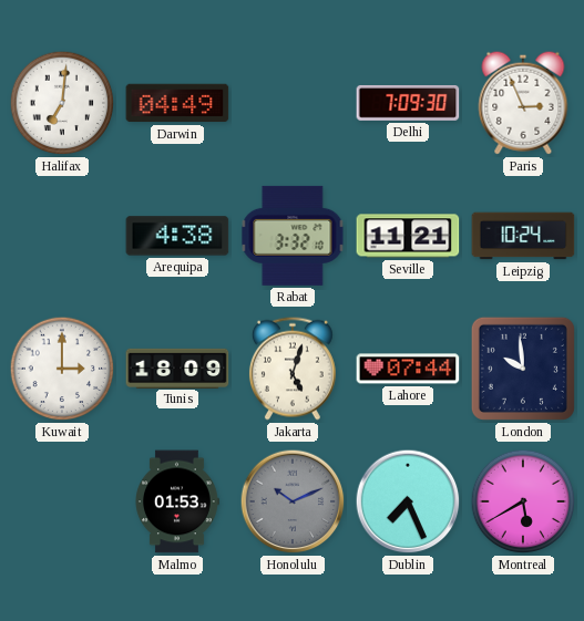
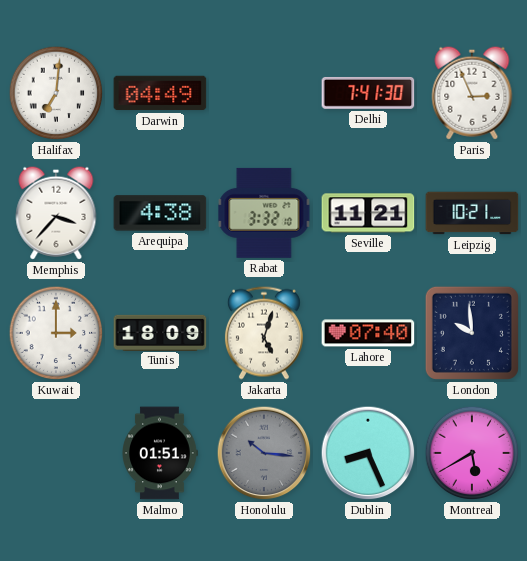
Delhi: 7:09 -> 7:41 (368, 93)
Memphis: none -> 3:37 (56, 213)
Leipzig: 10:24 -> 10:21 (472, 213)
Lahore: 07:44 -> 07:40 (368, 333)
Malmo: 01:53 -> 01:51 (160, 453)
Honolulu: 10:11 -> 10:16 (264, 453)
Dublin: 7:26 -> 8:26 (368, 453)
